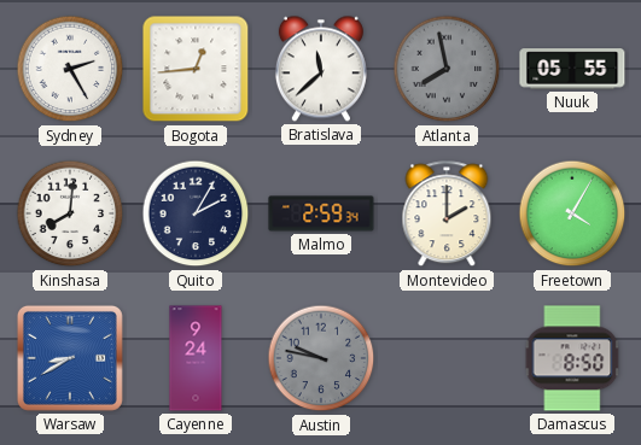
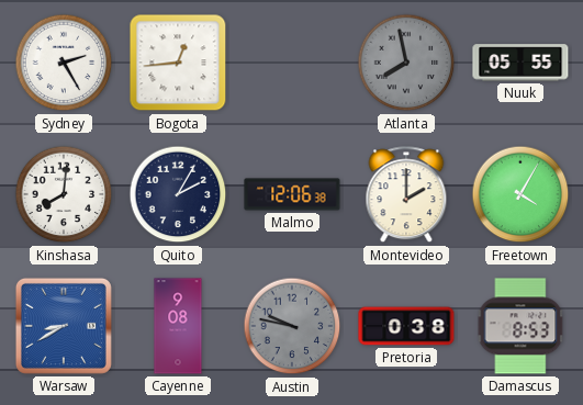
Bratislava: 11:38 -> none (321, 69)
Malmo: 2:59 -> 12:06 (292, 194)
Cayenne: 9:24 -> 9:08 (178, 326)
Pretoria: none -> 0:38 (406, 326)
Damascus: 8:50 -> 8:53 (520, 326)
